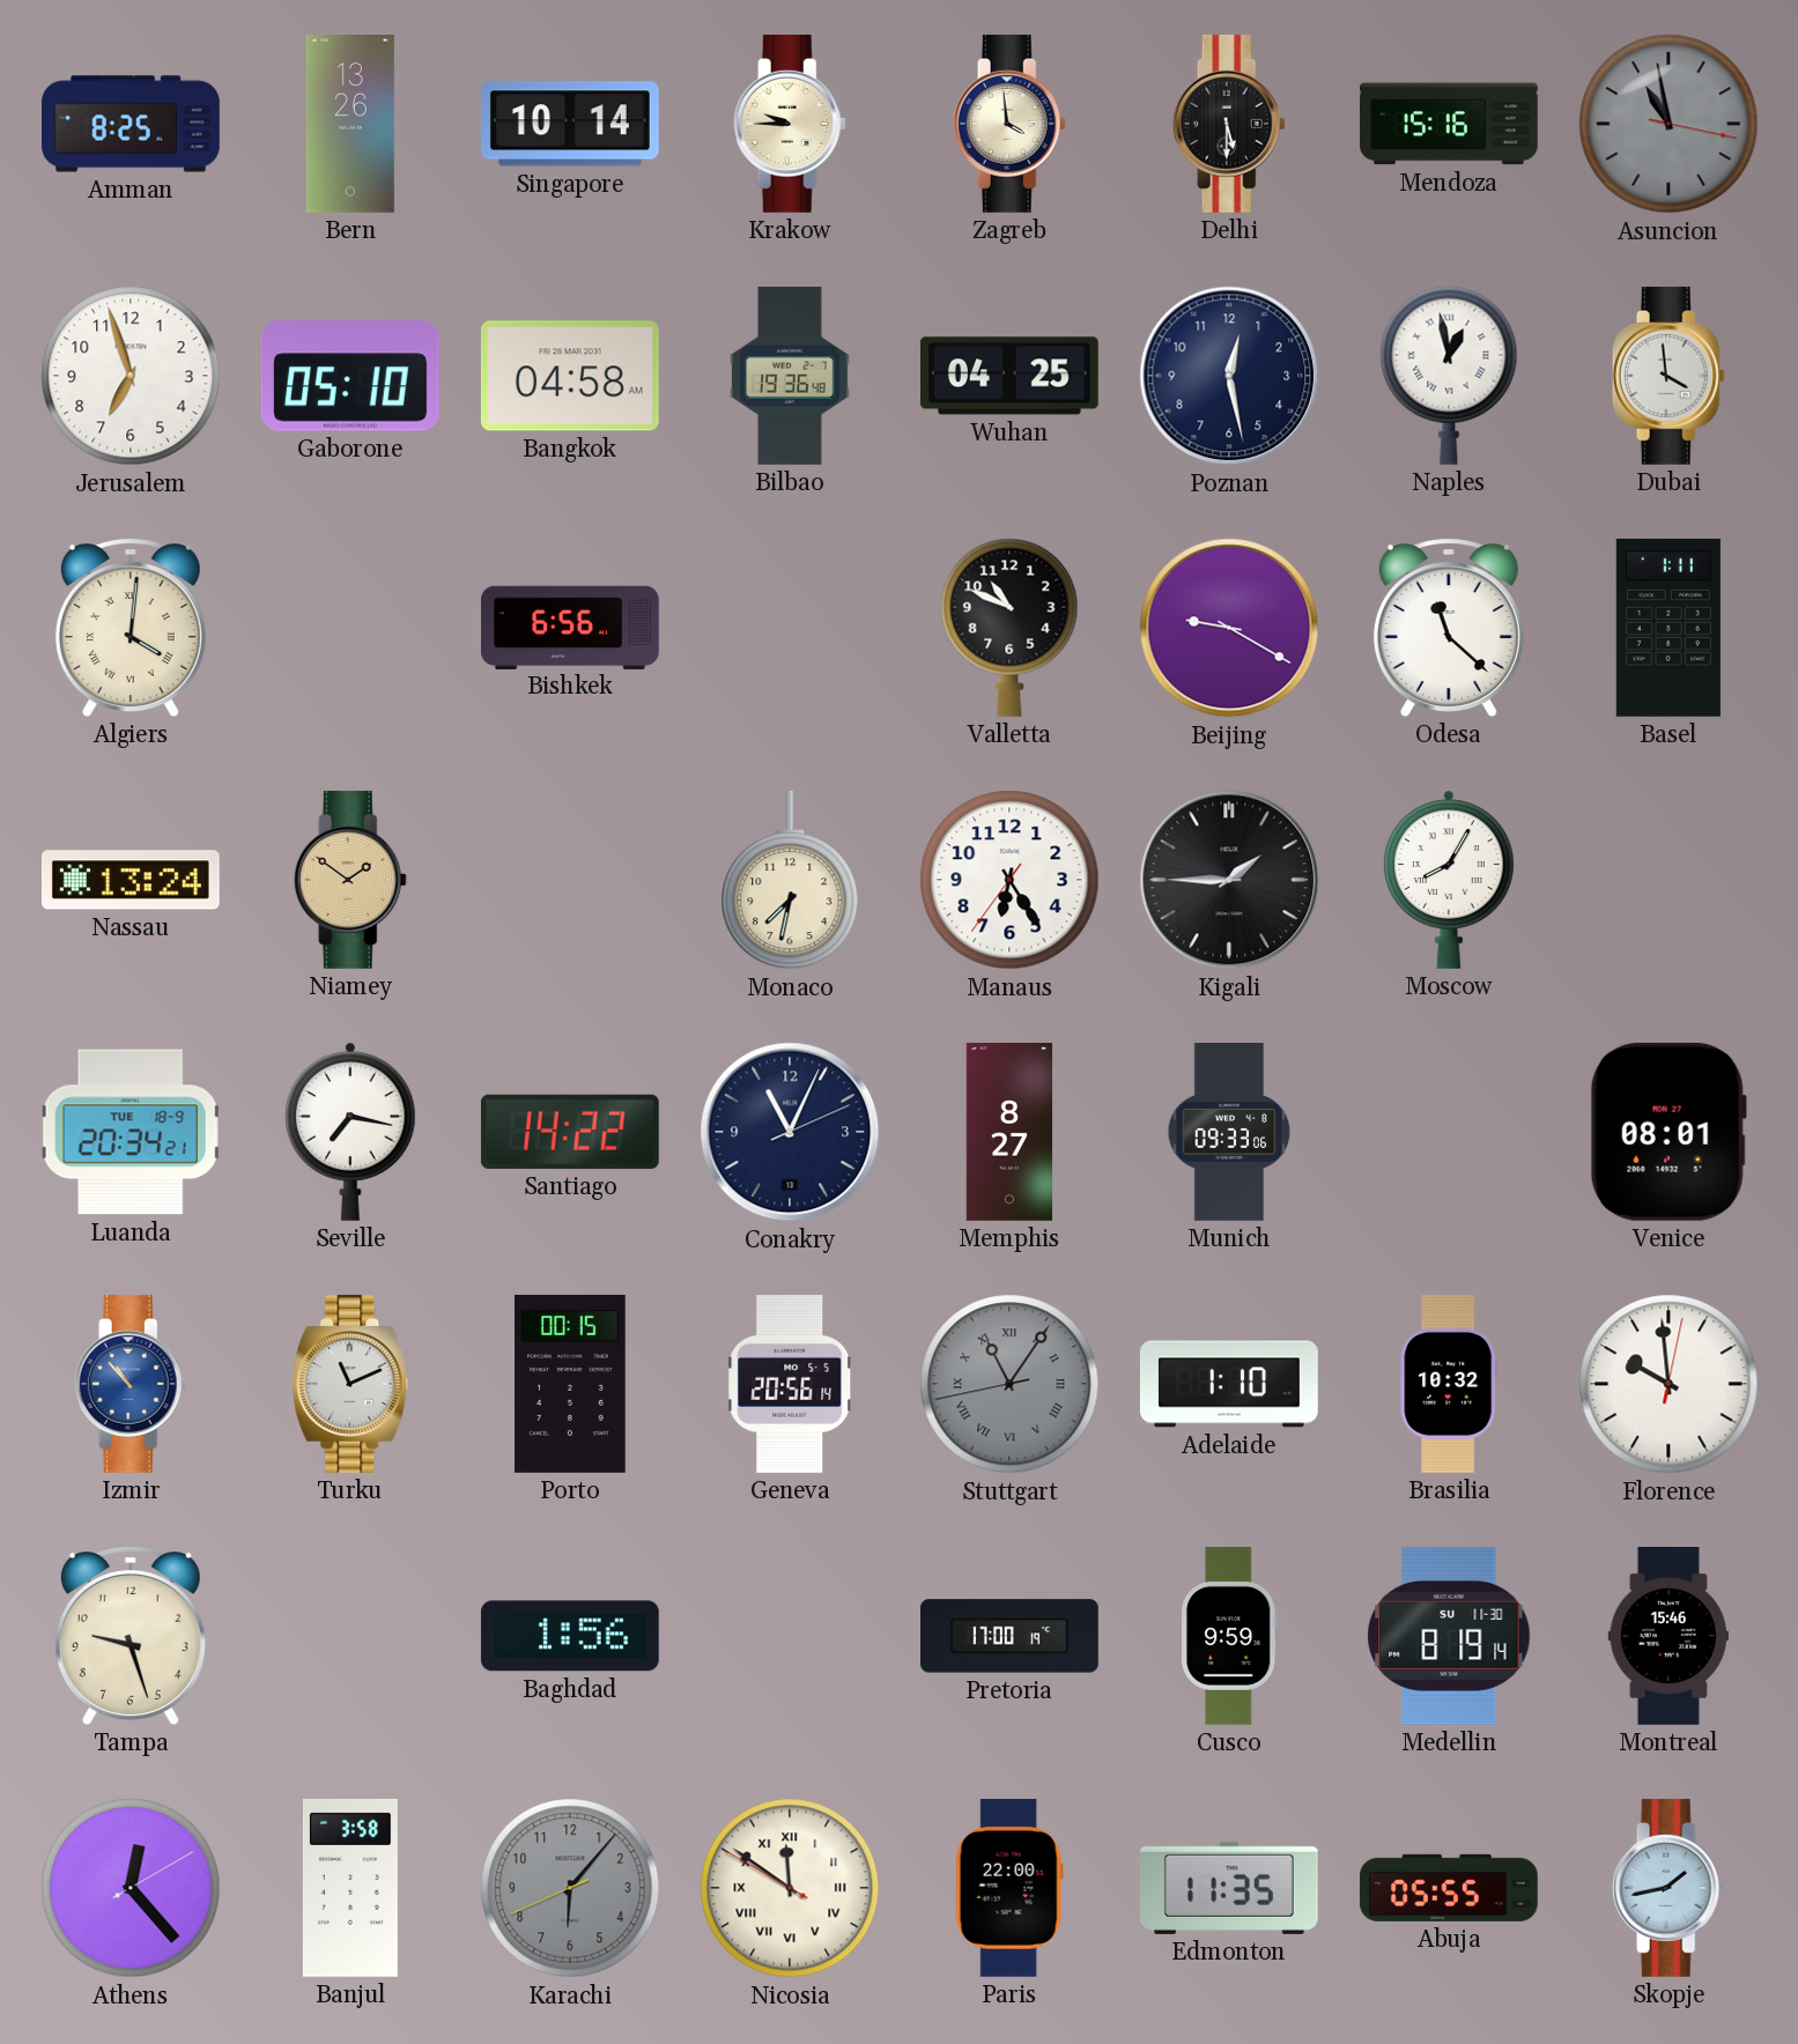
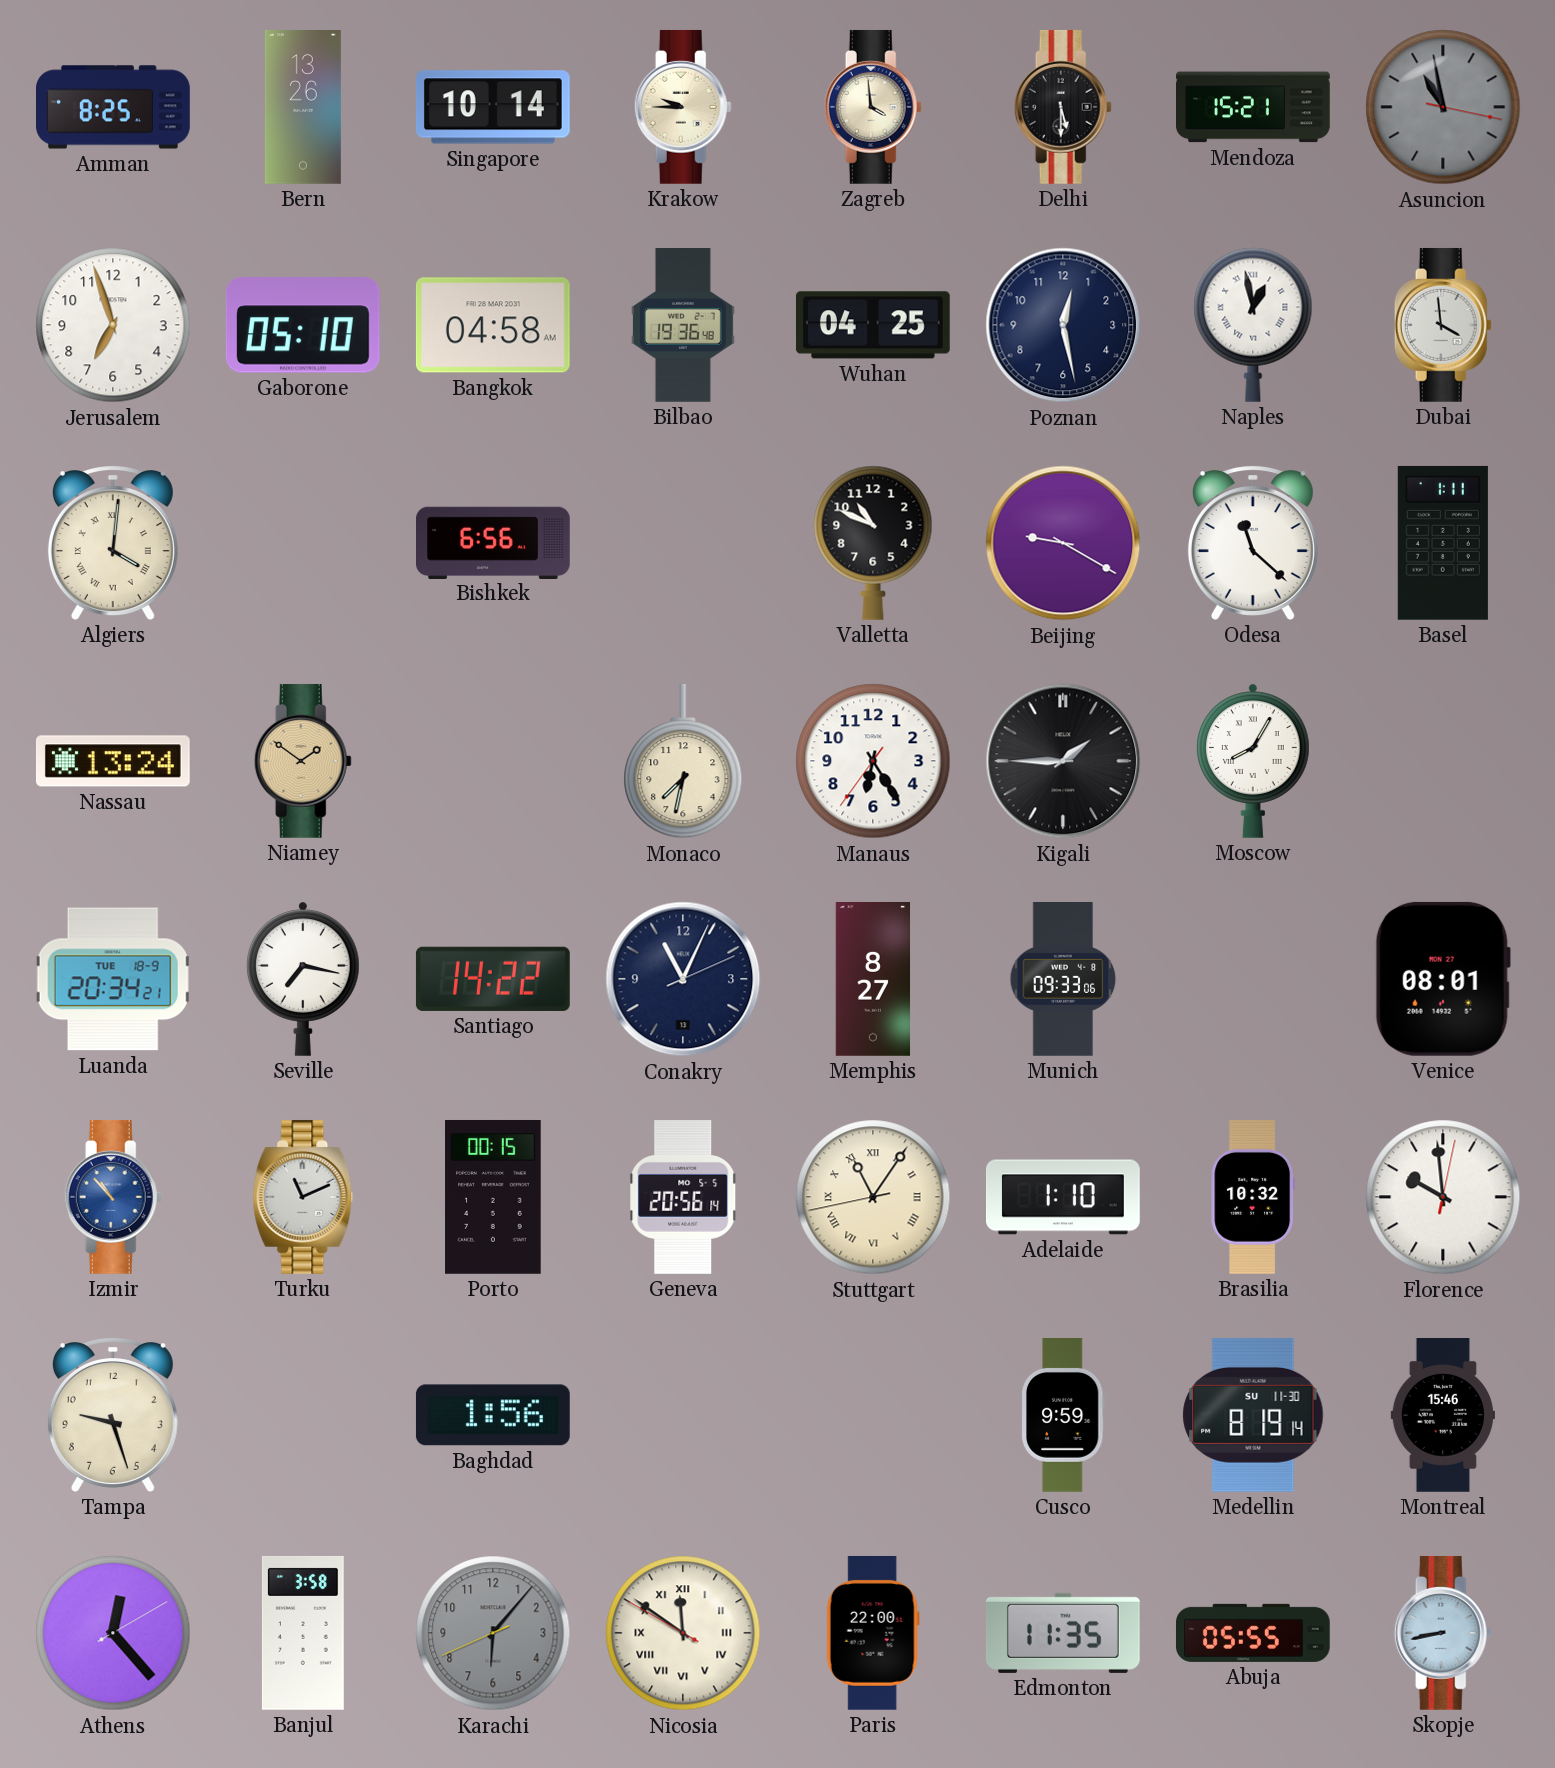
Mendoza: 15:16 -> 15:21 (1254, 107)
Stuttgart dial: grey -> cream (873, 1197)
Pretoria: 17:00 -> none (1011, 1636)
Skopje: 1:43 -> 8:43 (1443, 1633)
